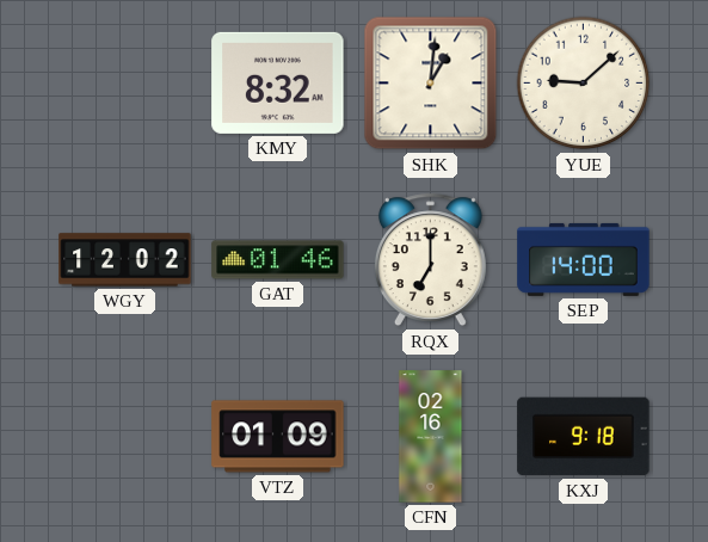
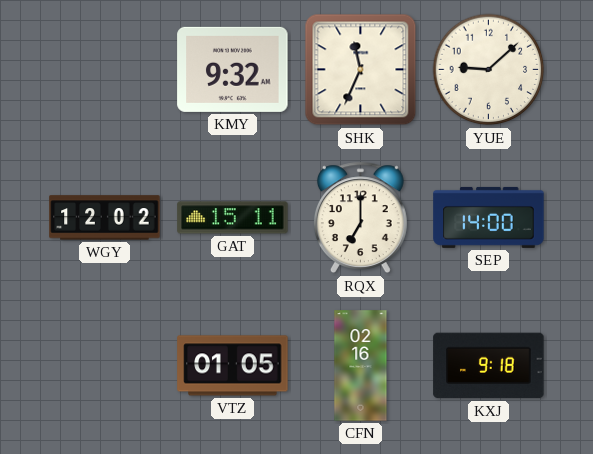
KMY: 8:32 -> 9:32 (233, 69)
SHK: 1:01 -> 11:34 (361, 70)
GAT: 01:46 -> 15:11 (233, 218)
VTZ: 01:09 -> 01:05 (233, 366)
